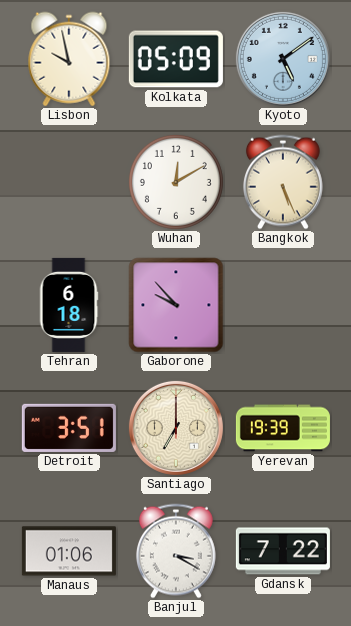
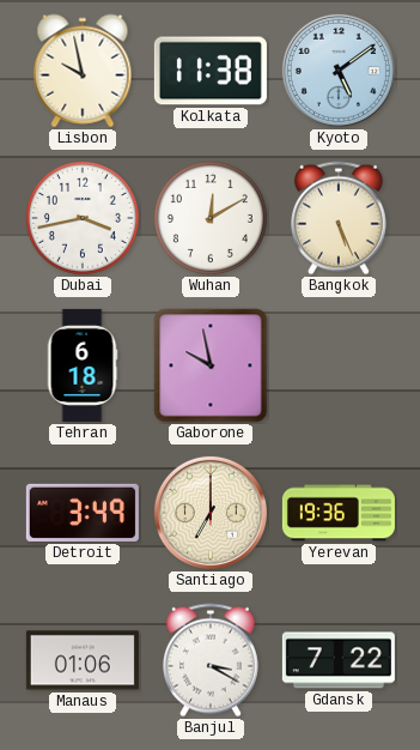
Kolkata: 05:09 -> 11:38 (211, 71)
Dubai: none -> 3:43 (83, 218)
Gaborone: 9:53 -> 9:58 (211, 365)
Detroit: 3:51 -> 3:49 (83, 513)
Yerevan: 19:39 -> 19:36 (339, 513)
